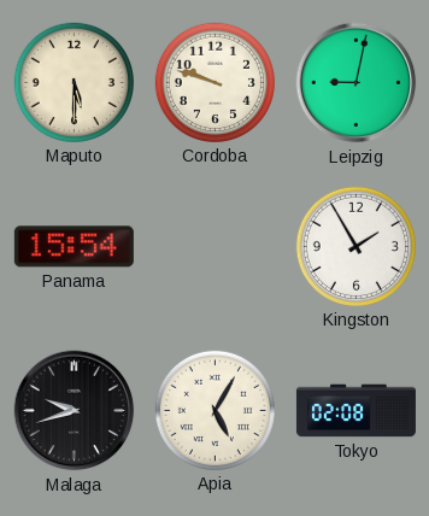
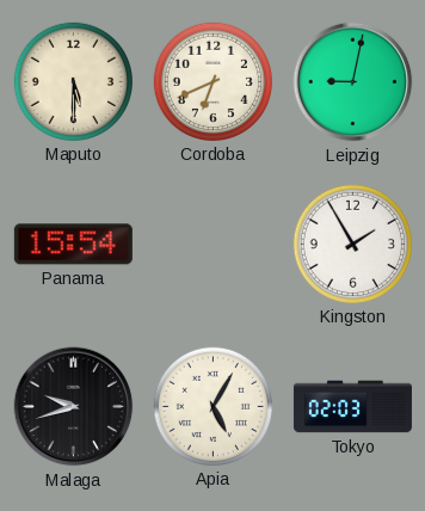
Cordoba: 9:48 -> 6:41 (213, 81)
Tokyo: 02:08 -> 02:03 (352, 407)
